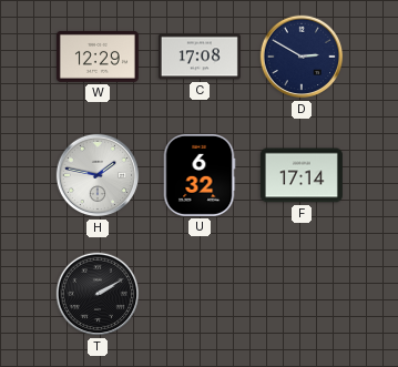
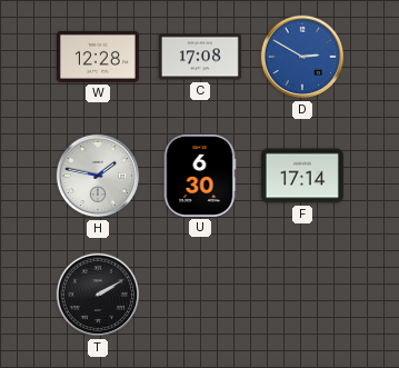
W: 12:29 -> 12:28 (98, 57)
D dial: navy -> blue (302, 57)
U: 6:32 -> 6:30 (200, 176)
